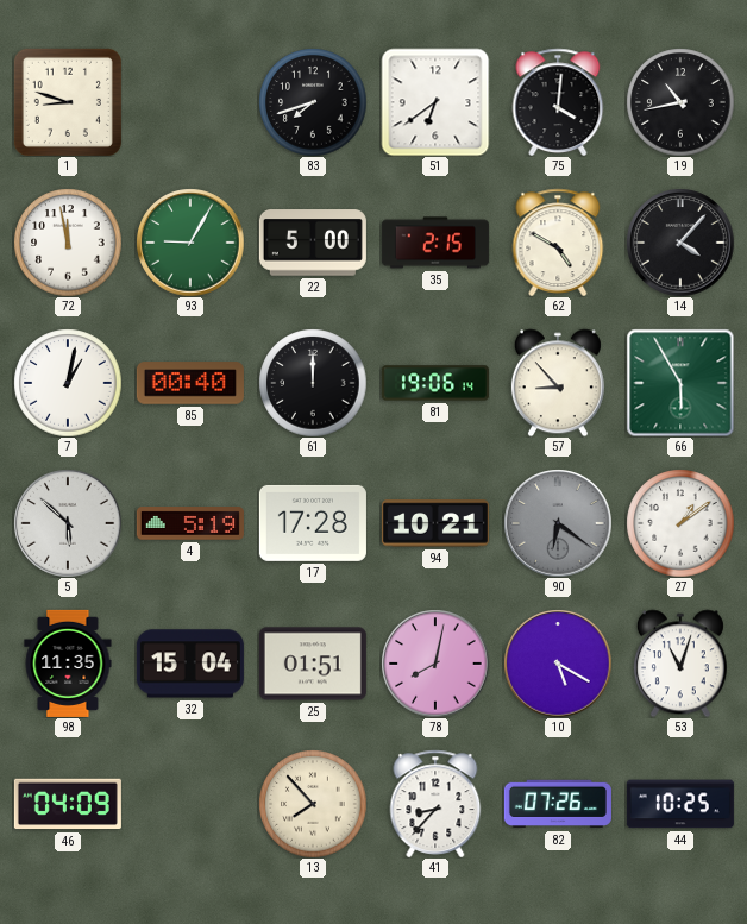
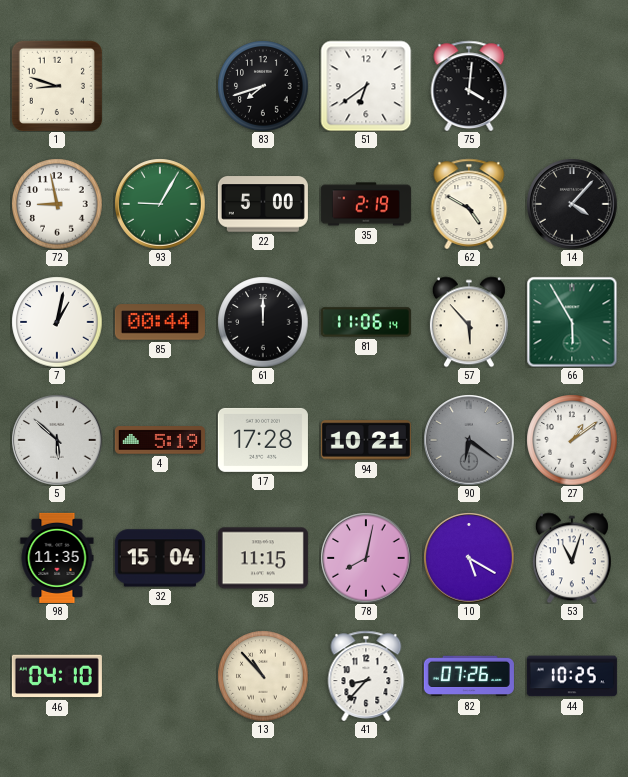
19: 10:43 -> none (680, 102)
72: 11:58 -> 8:58 (57, 204)
35: 2:15 -> 2:19 (366, 204)
85: 00:40 -> 00:44 (160, 322)
81: 19:06 -> 11:06 (366, 322)
57: 8:53 -> 5:53 (469, 322)
25: 01:51 -> 11:15 (263, 558)
46: 04:09 -> 04:10 (57, 676)
13: 7:53 -> 10:53 (263, 676)
